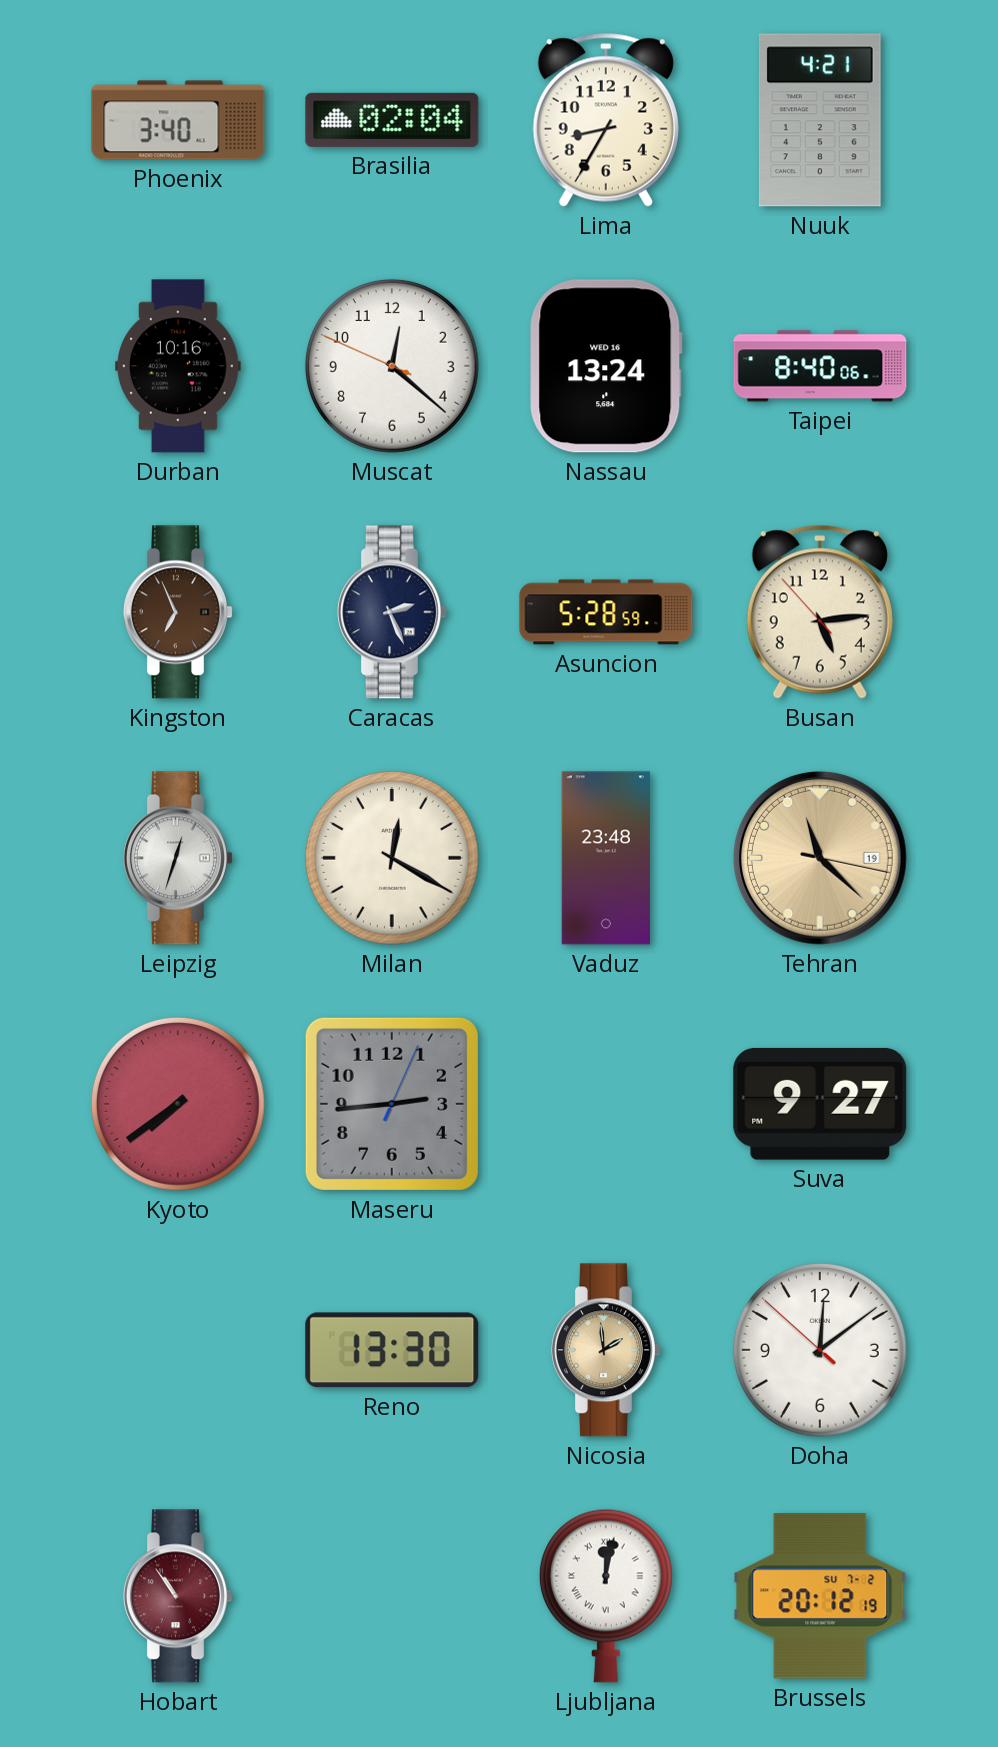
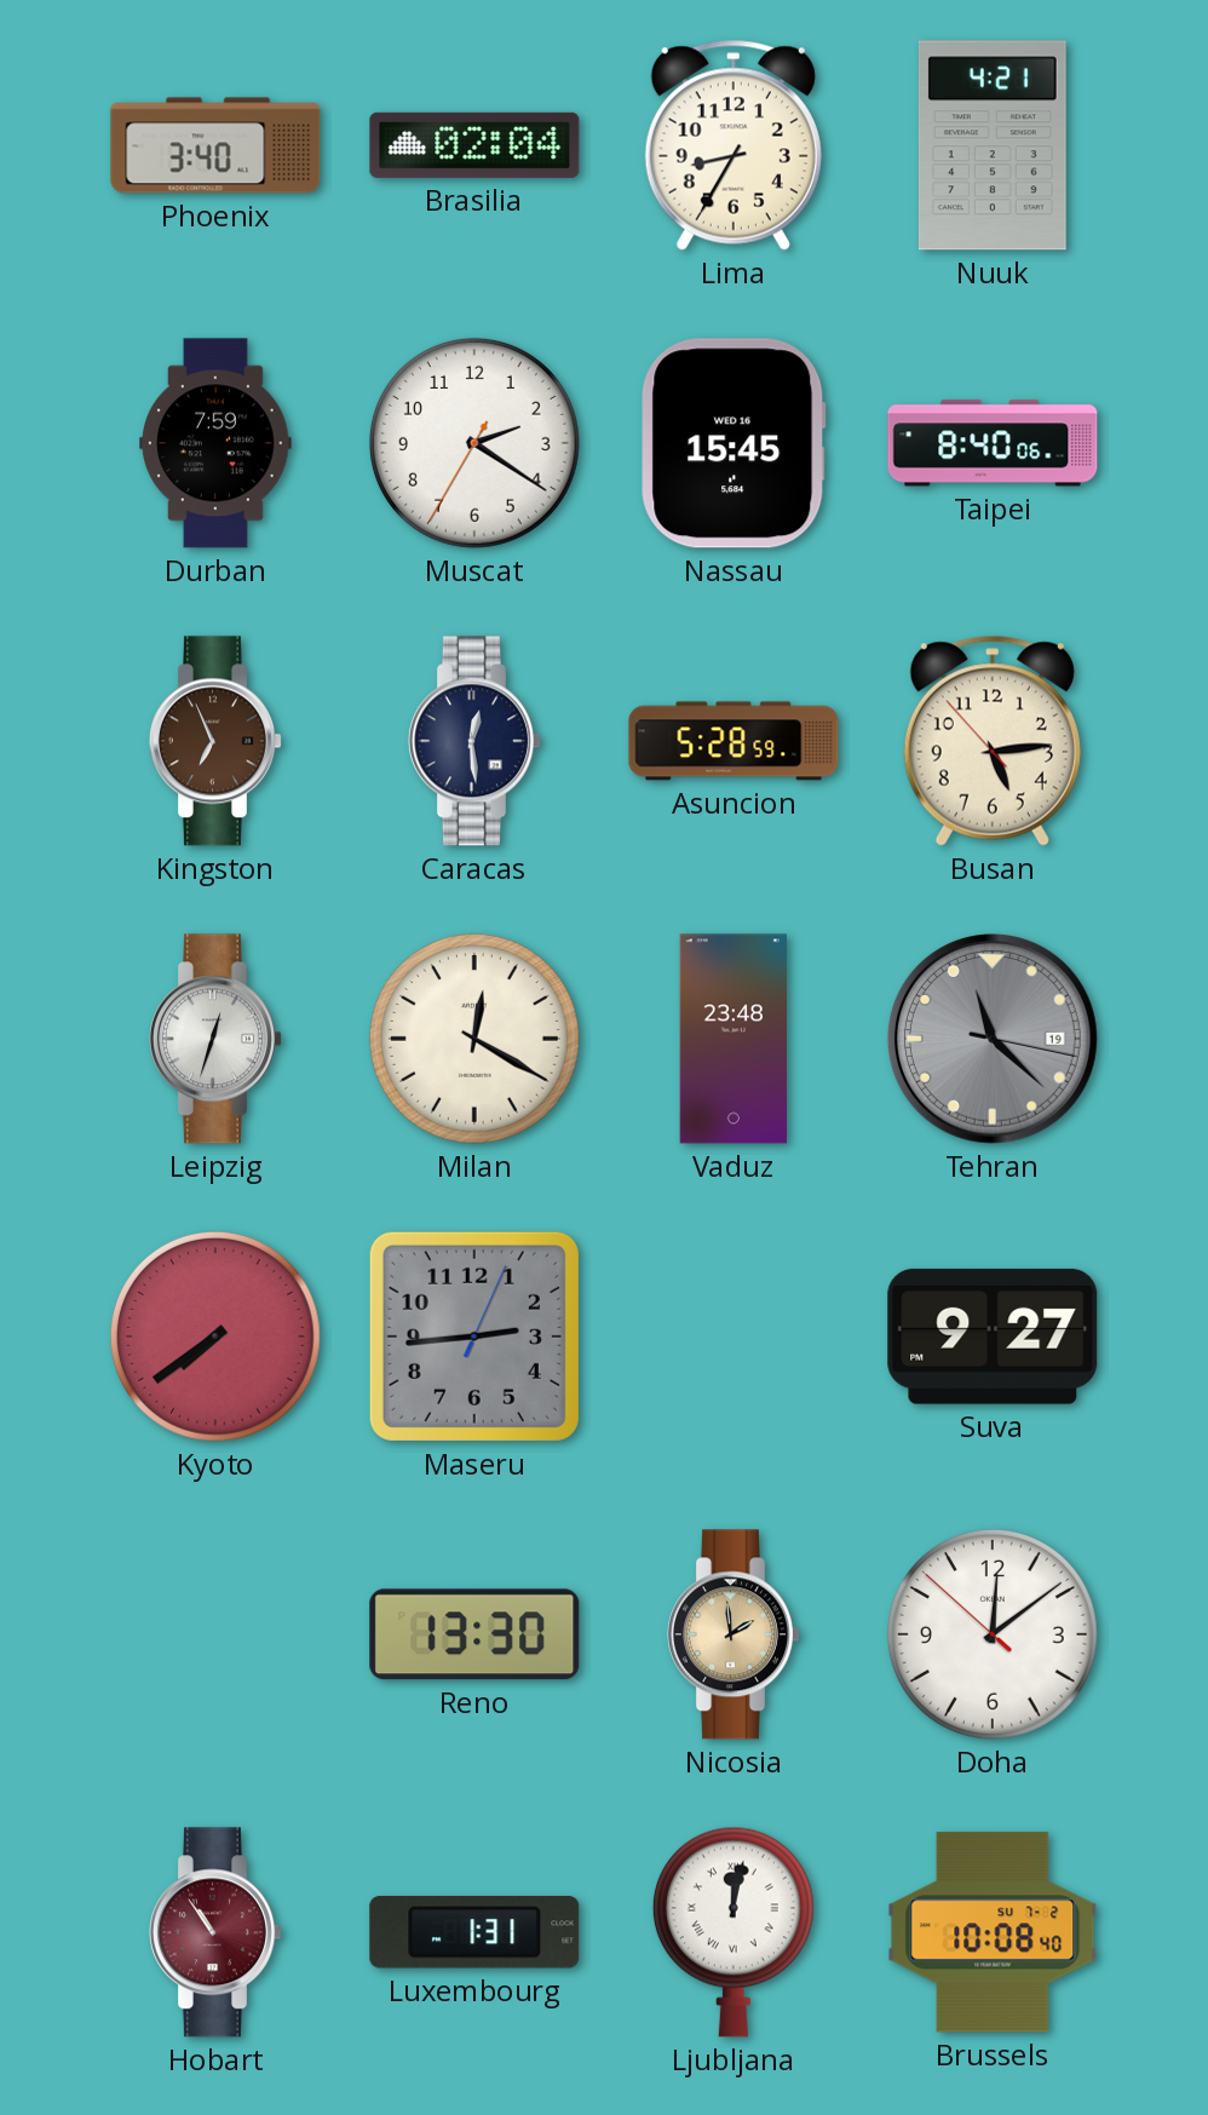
Durban: 10:16 -> 7:59 (217, 443)
Muscat: 12:21 -> 2:20 (474, 443)
Nassau: 13:24 -> 15:45 (734, 443)
Caracas: 2:26 -> 12:29 (474, 741)
Tehran dial: champagne -> grey (994, 1040)
Luxembourg: none -> 1:31 (474, 1933)
Brussels: 20:12 -> 10:08 (993, 1932)
